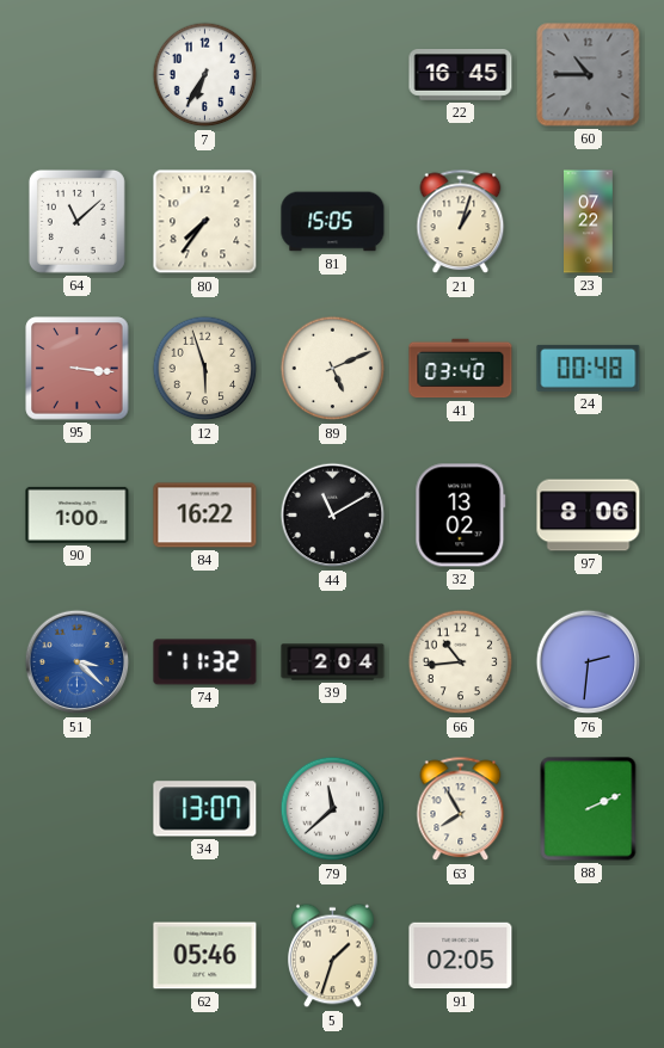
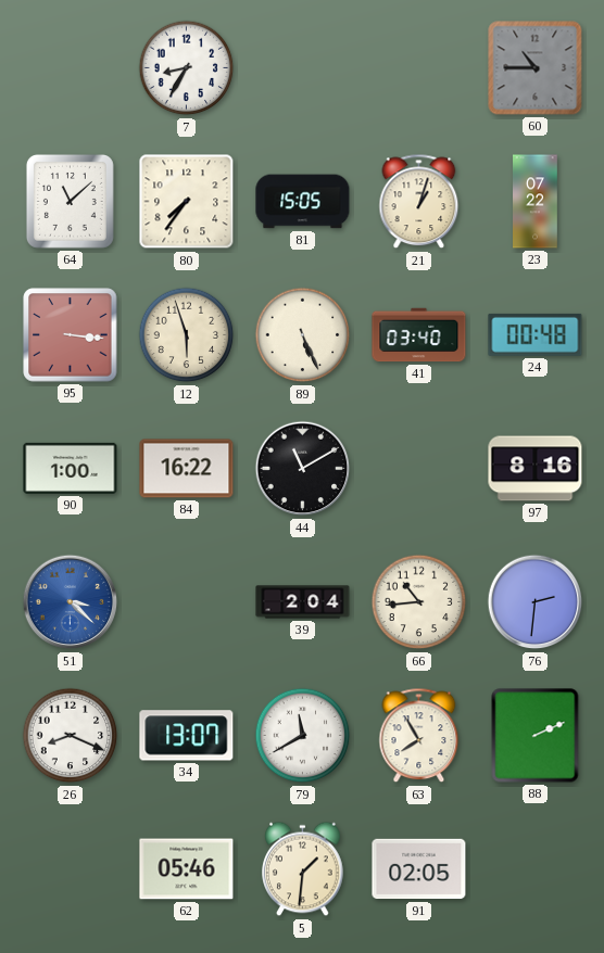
7: 6:35 -> 8:35 (187, 68)
22: 16:45 -> none (461, 75)
89: 5:11 -> 5:26 (303, 335)
32: 13:02 -> none (461, 516)
97: 8:06 -> 8:16 (536, 469)
74: 11:32 -> none (205, 662)
26: none -> 8:19 (71, 736)
79: 11:38 -> 11:40 (303, 736)
5: 1:33 -> 1:31 (303, 869)
